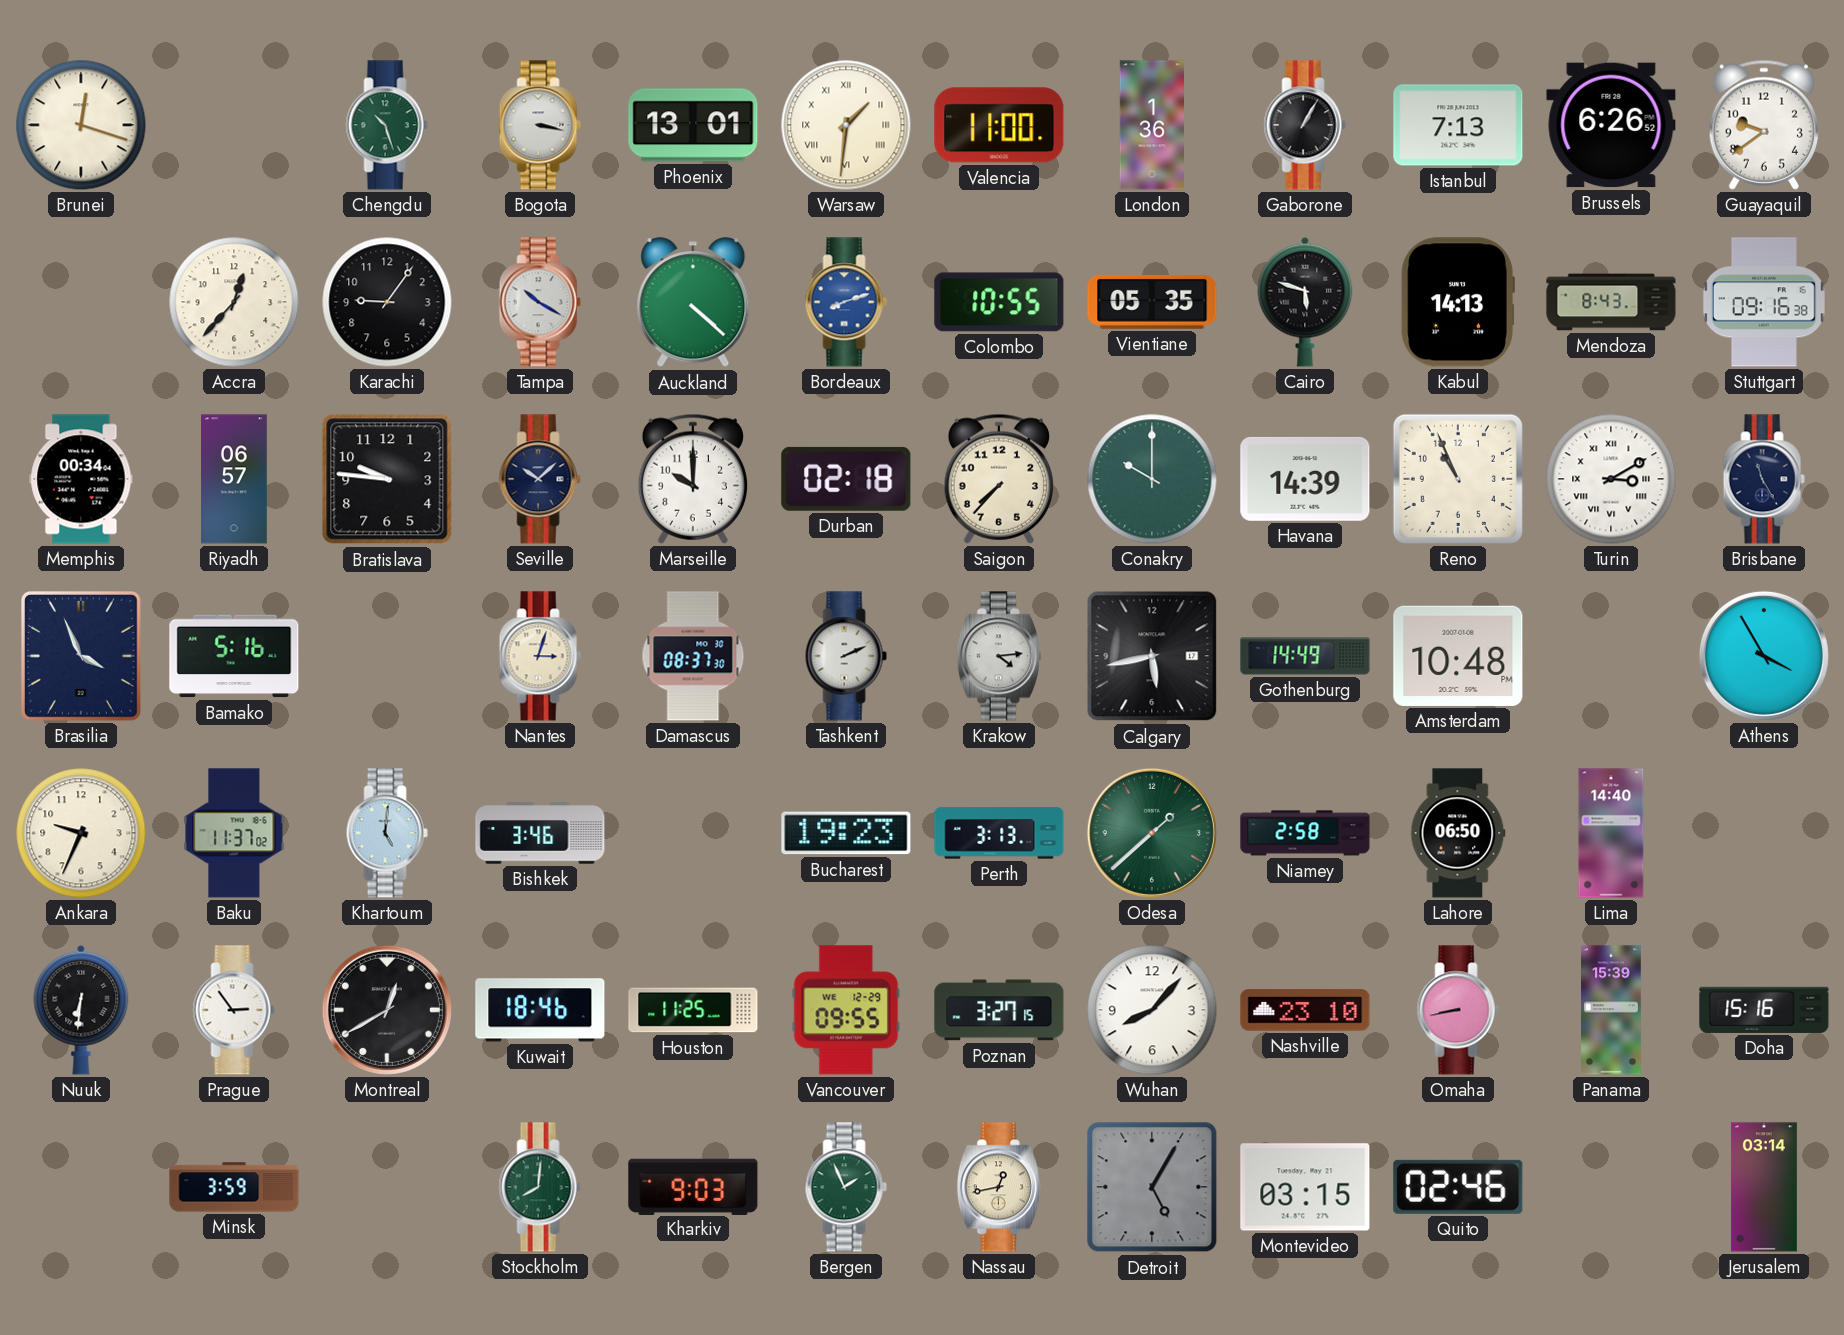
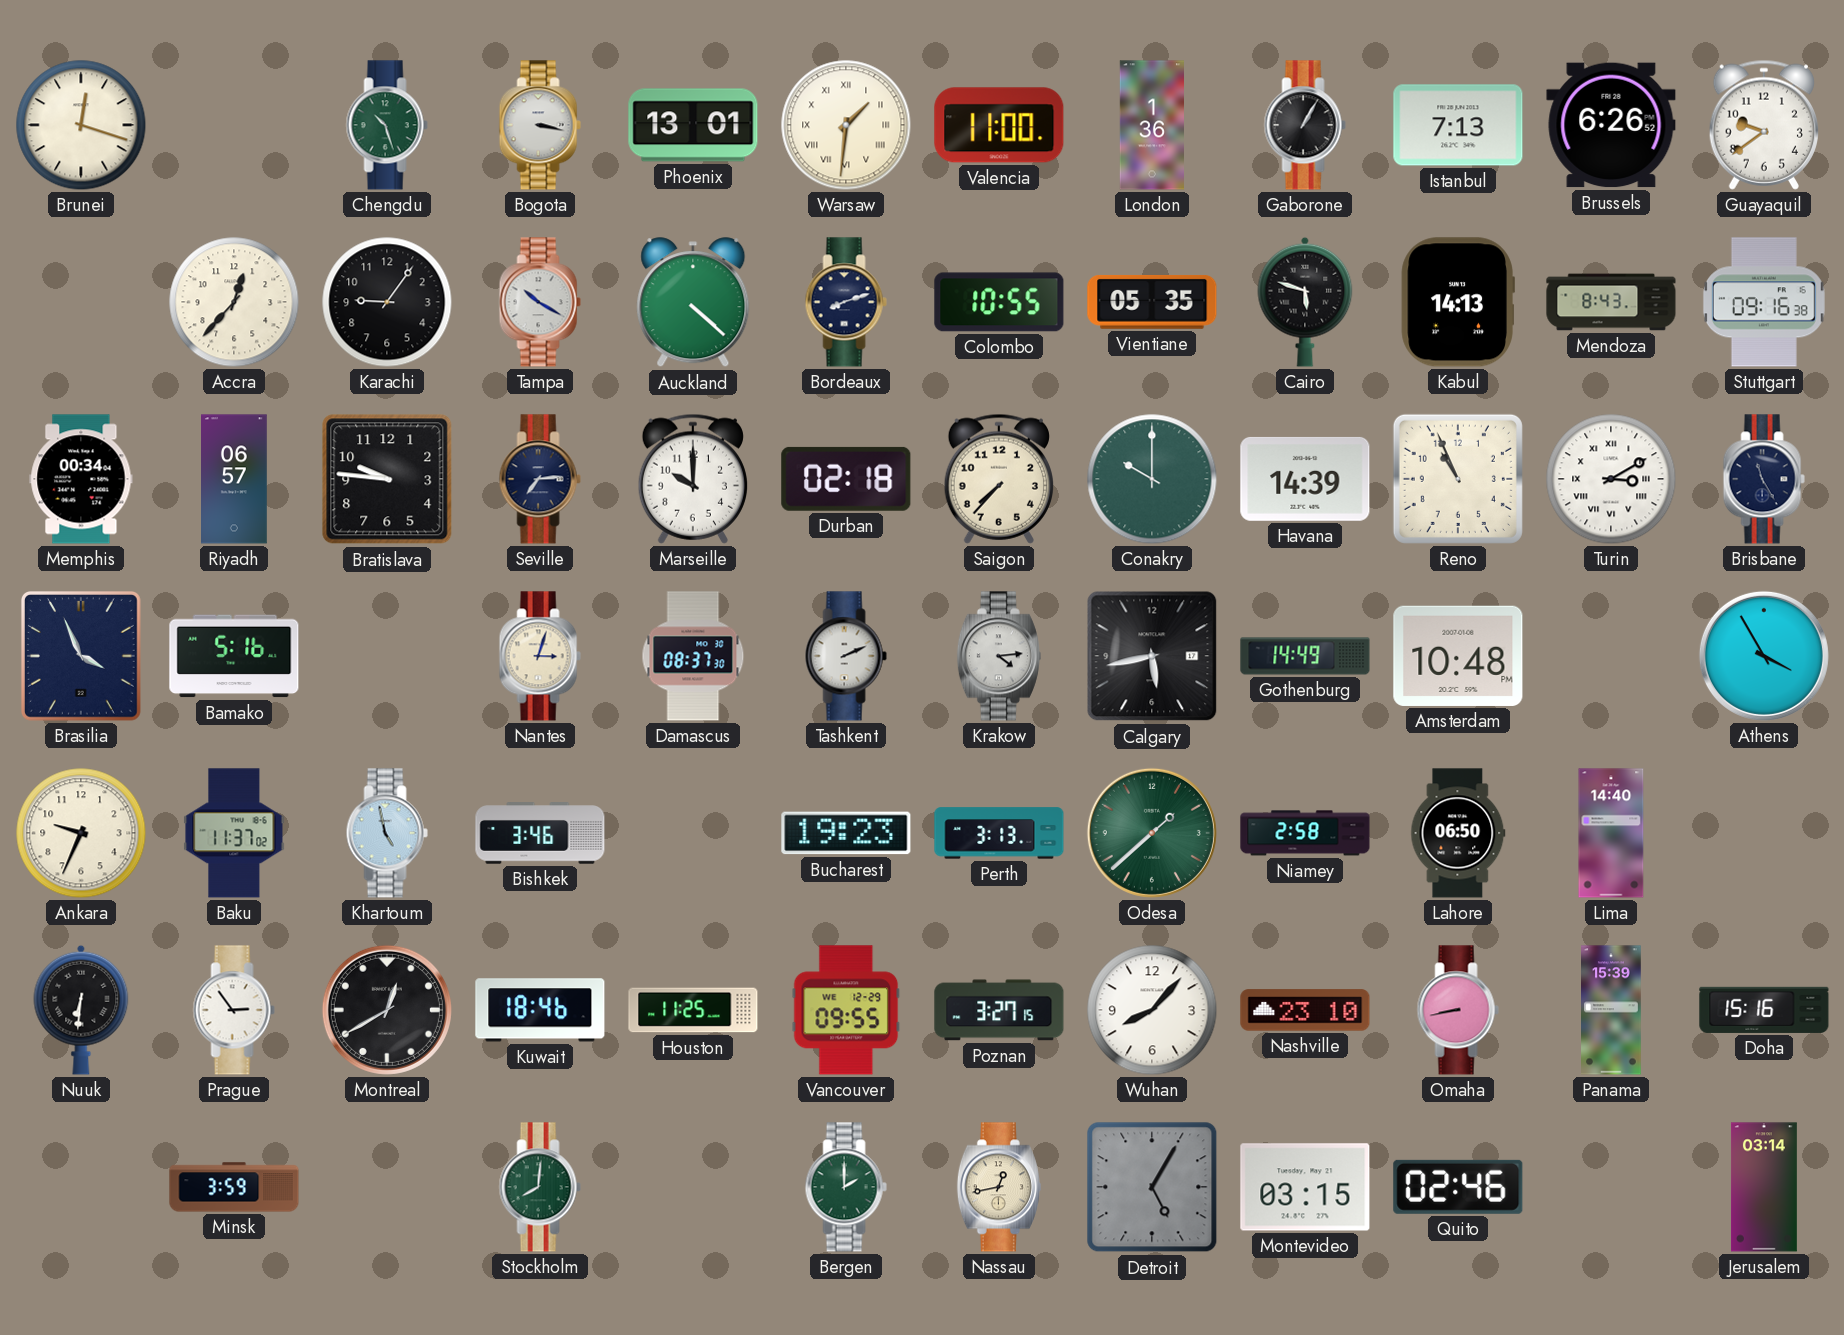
Bordeaux dial: blue -> navy (846, 302)
Seville: 10:08 -> 7:14 (540, 479)
Khartoum: 5:01 -> 4:58 (387, 833)
Kharkiv: 9:03 -> none (693, 1186)
Bergen: 1:56 -> 2:00 (846, 1187)
